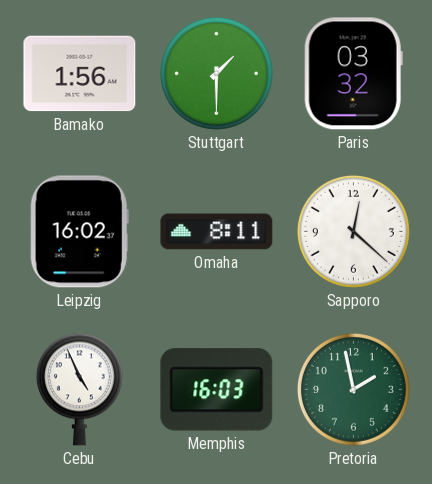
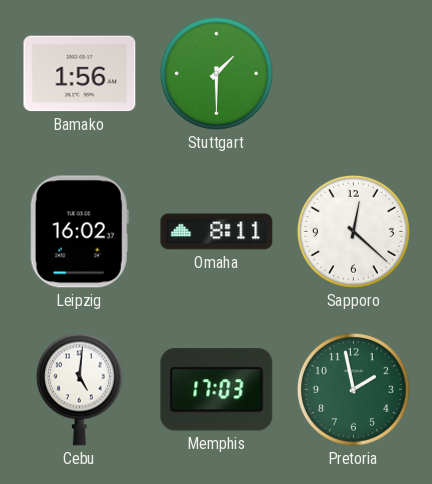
Paris: 03:32 -> none (353, 74)
Cebu: 4:56 -> 5:01 (79, 389)
Memphis: 16:03 -> 17:03 (217, 390)
